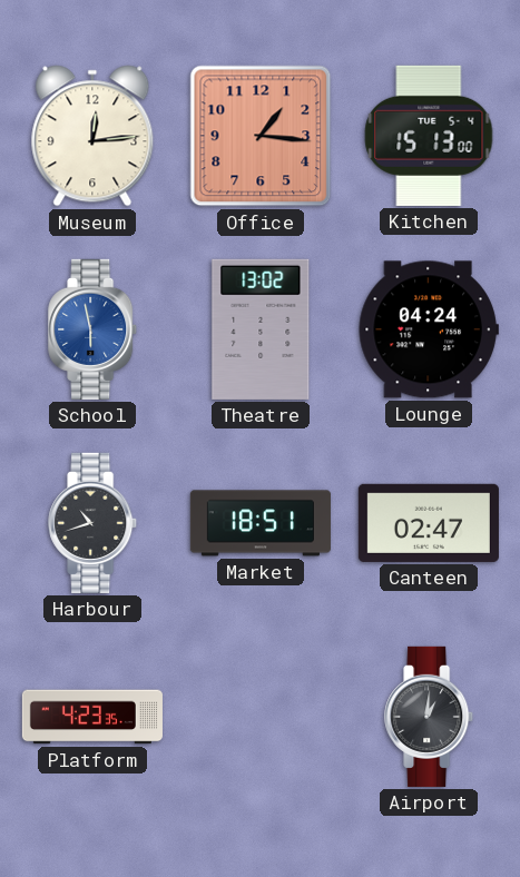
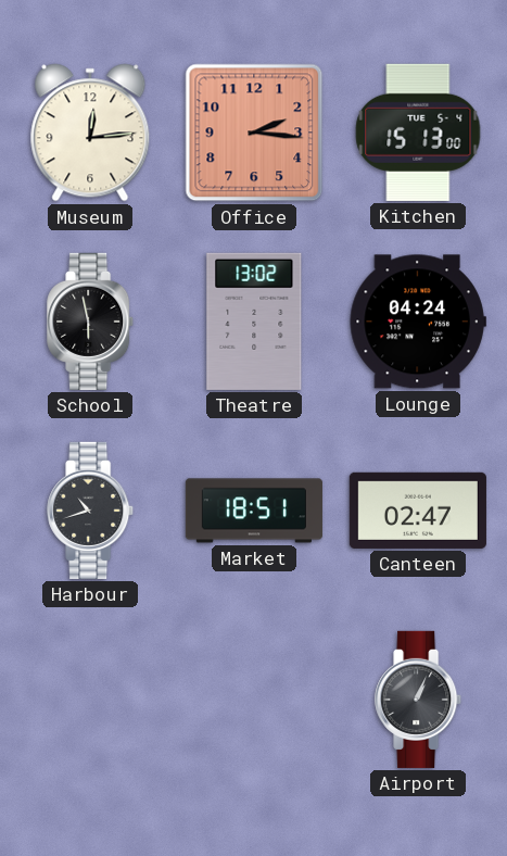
Office: 1:16 -> 2:16 (254, 133)
School dial: blue -> black (91, 322)
Platform: 4:23 -> none (92, 717)
Airport: 1:01 -> 1:04 (419, 700)
